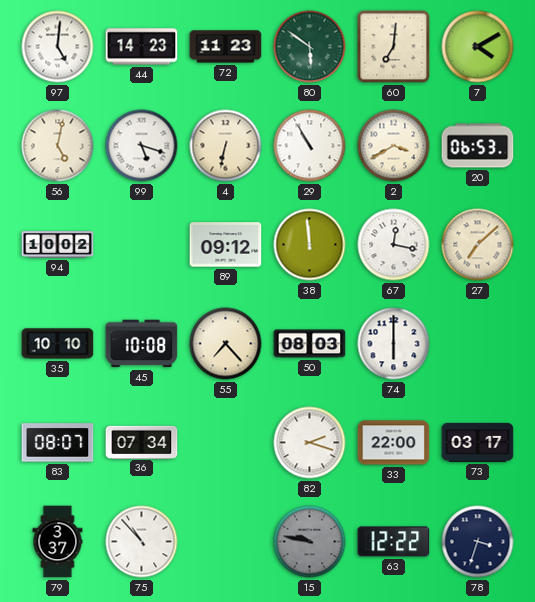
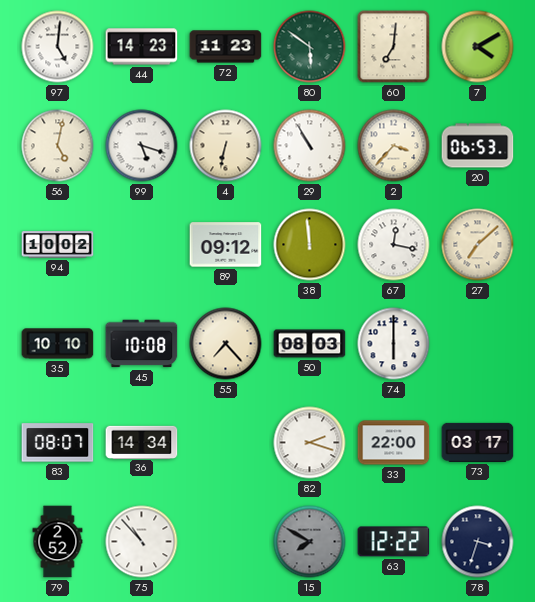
2: 3:40 -> 3:37 (394, 146)
36: 07:34 -> 14:34 (142, 442)
79: 3:37 -> 2:52 (58, 542)
15: 9:47 -> 7:50 (310, 542)
